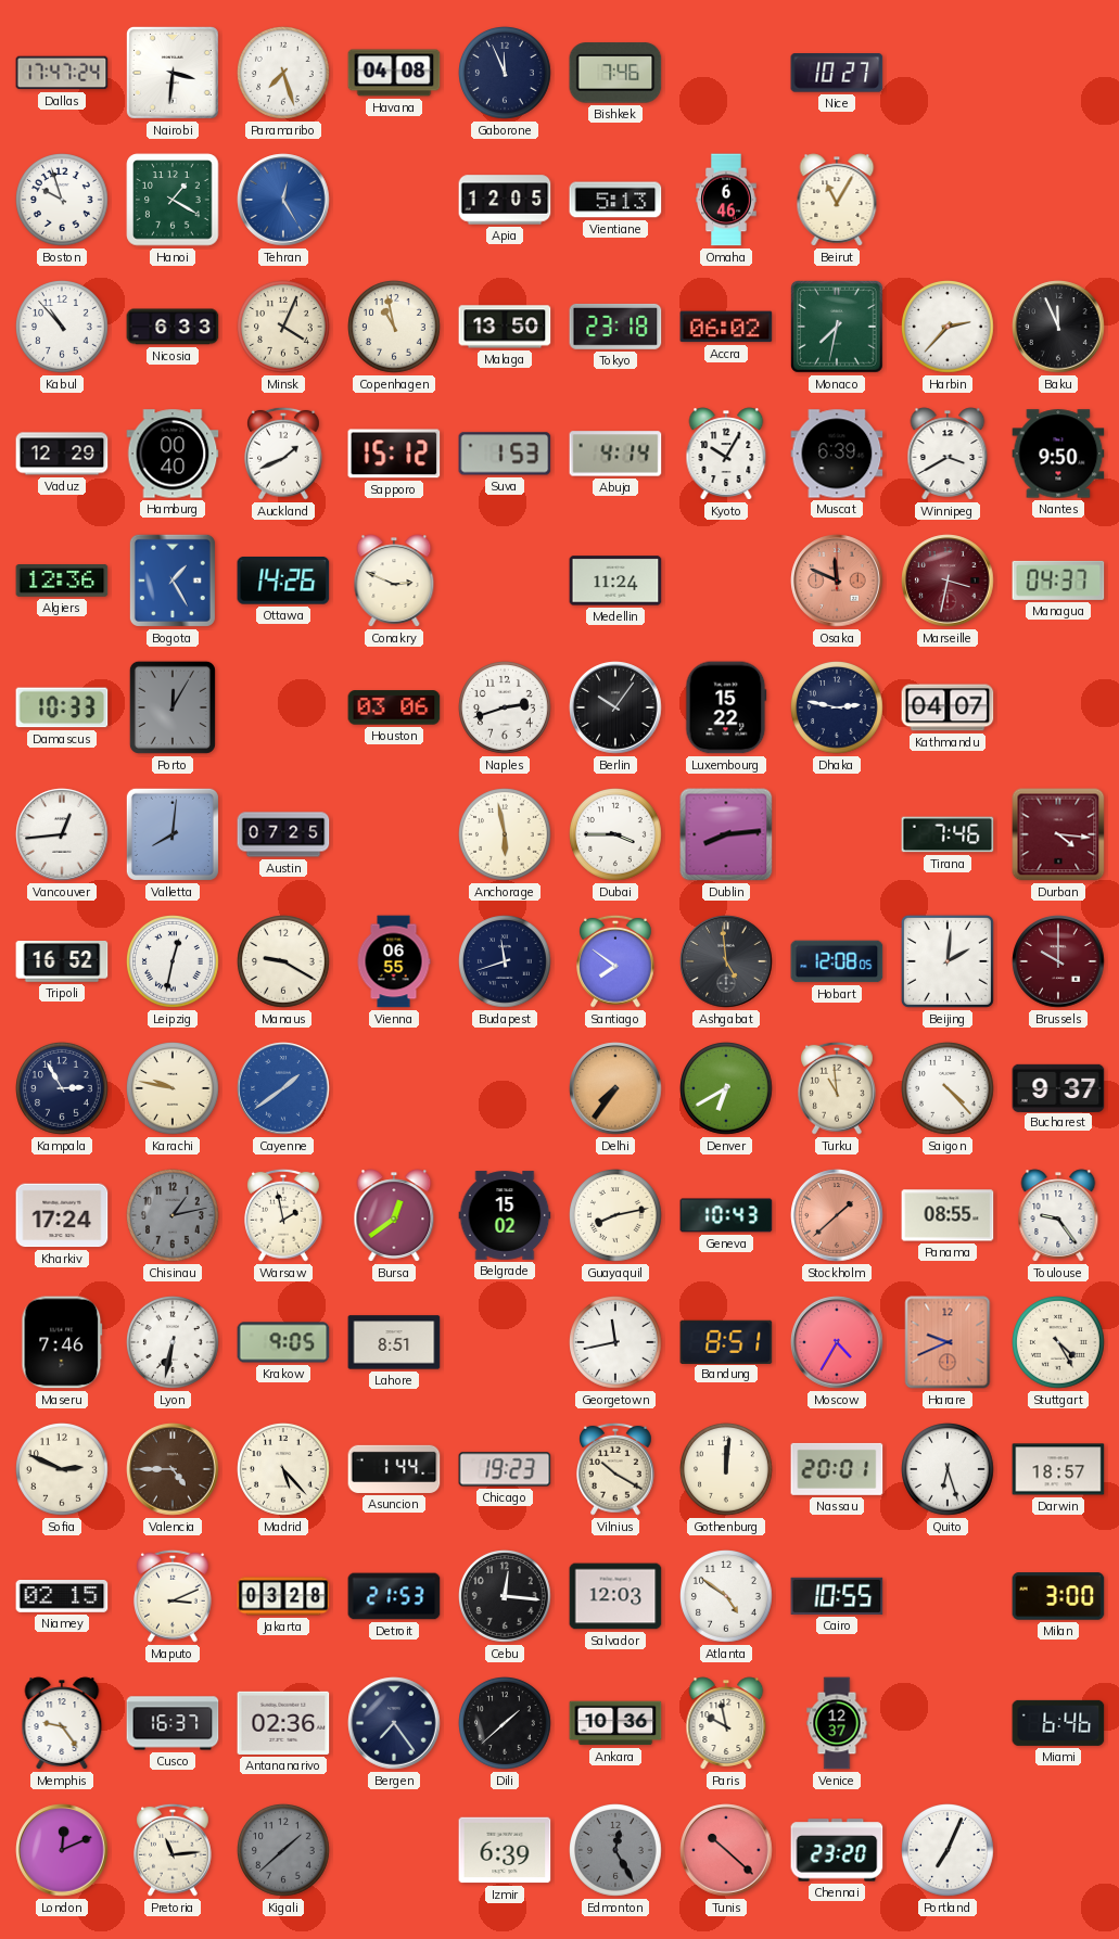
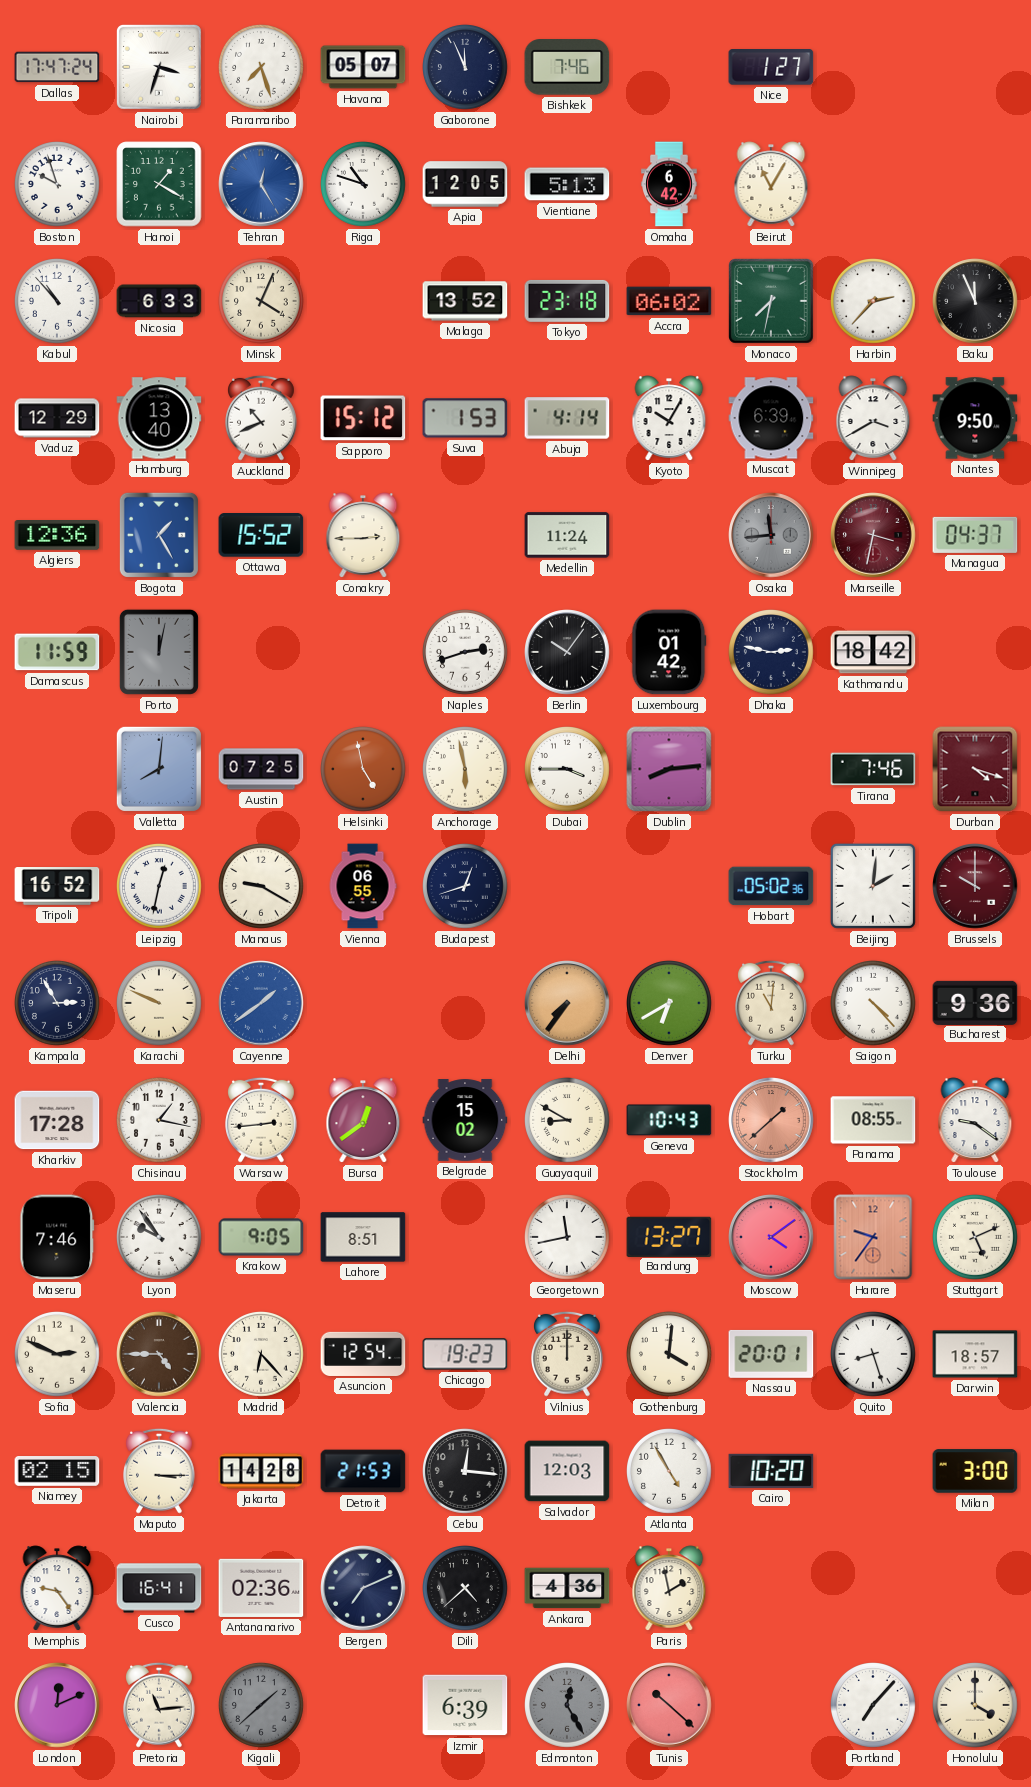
Nairobi: 3:31 -> 3:33 (159, 67)
Havana: 04:08 -> 05:07 (363, 67)
Nice: 10:27 -> 1:27 (771, 68)
Riga: none -> 10:48 (364, 185)
Omaha: 6:46 -> 6:42 (669, 184)
Copenhagen: 10:58 -> none (395, 328)
Malaga: 13:50 -> 13:52 (465, 301)
Hamburg: 00:40 -> 13:40 (159, 418)
Auckland: 1:41 -> 10:41 (262, 418)
Ottawa: 14:26 -> 15:52 (261, 536)
Conakry: 2:49 -> 2:45 (363, 535)
Osaka: 11:49 -> 11:44 (771, 535)
Osaka dial: salmon -> grey (771, 535)
Damascus: 10:33 -> 11:59 (57, 652)
Porto: 12:05 -> 12:02 (159, 652)
Houston: 03:06 -> none (394, 707)
Luxembourg: 15:22 -> 01:42 (669, 652)
Kathmandu: 04:07 -> 18:42 (873, 652)
Vancouver: 12:44 -> none (62, 834)
Helsinki: none -> 4:58 (364, 770)
Durban: 4:16 -> 4:18 (975, 769)
Budapest: 11:42 -> 12:42 (466, 887)
Santiago: 7:51 -> none (616, 961)
Ashgabat: 4:59 -> none (726, 961)
Hobart: 12:08 -> 05:02 (771, 886)
Karachi: 9:47 -> 9:49 (160, 1004)
Turku: 10:59 -> 11:01 (772, 1003)
Bucharest: 9:37 -> 9:36 (975, 1002)
Kharkiv: 17:24 -> 17:28 (57, 1120)
Chisinau: 1:13 -> 1:17 (160, 1121)
Chisinau dial: grey -> white (160, 1121)
Warsaw: 1:58 -> 2:44 (262, 1120)
Guayaquil: 8:13 -> 8:50 (568, 1121)
Toulouse: 9:24 -> 9:21 (975, 1120)
Lyon: 6:32 -> 9:54 (160, 1238)
Bandung: 8:51 -> 13:27 (669, 1236)
Moscow: 4:35 -> 4:09 (771, 1237)
Harare: 9:41 -> 9:36 (873, 1237)
Stuttgart: 4:25 -> 5:11 (976, 1238)
Madrid: 5:23 -> 6:23 (262, 1355)
Asuncion: 1:44 -> 12:54 (363, 1354)
Vilnius: 10:20 -> 12:00 (568, 1354)
Gothenburg: 12:01 -> 4:01 (670, 1355)
Quito: 6:27 -> 8:27 (874, 1355)
Maputo: 3:11 -> 3:15 (160, 1471)
Jakarta: 03:28 -> 14:28 (261, 1471)
Atlanta: 4:51 -> 4:55 (670, 1472)
Cairo: 10:55 -> 10:20 (771, 1471)
Cusco: 16:37 -> 16:41 (159, 1588)
Bergen: 7:24 -> 7:11 (363, 1588)
Dili: 1:38 -> 4:38 (466, 1589)
Ankara: 10:36 -> 4:36 (567, 1588)
Paris: 9:58 -> 1:58 (669, 1588)
Venice: 12:37 -> none (837, 1723)
Miami: 6:46 -> none (1058, 1723)
Chennai: 23:20 -> none (837, 1850)
Portland: 7:04 -> 7:07 (874, 1706)
Honolulu: none -> 4:00 (976, 1706)
